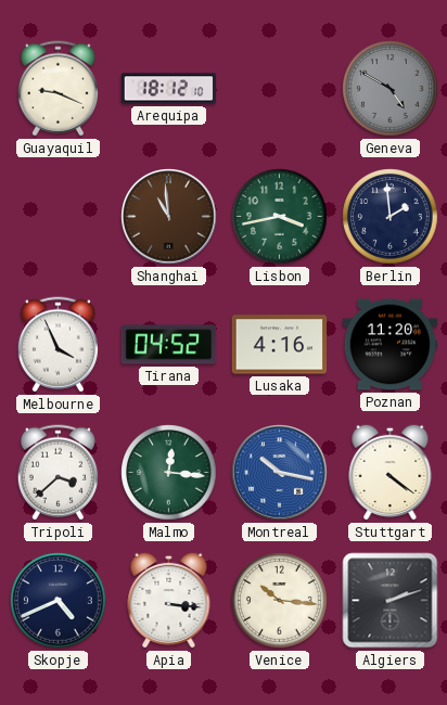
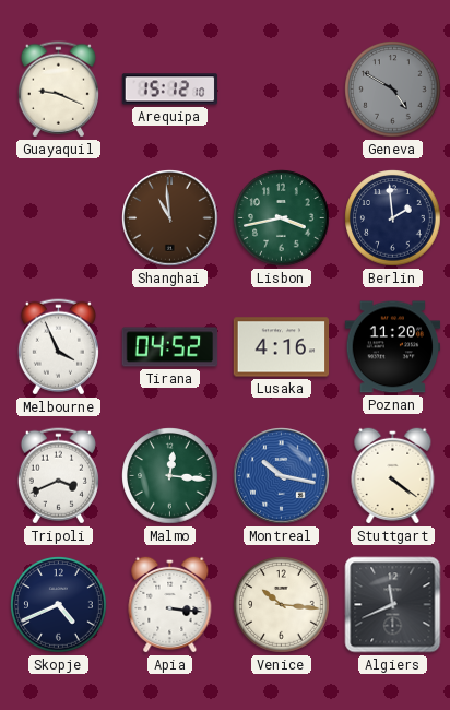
Arequipa: 18:12 -> 15:12 (170, 90)
Tripoli: 3:38 -> 3:41 (58, 476)
Algiers: 2:12 -> 11:41 (393, 605)
